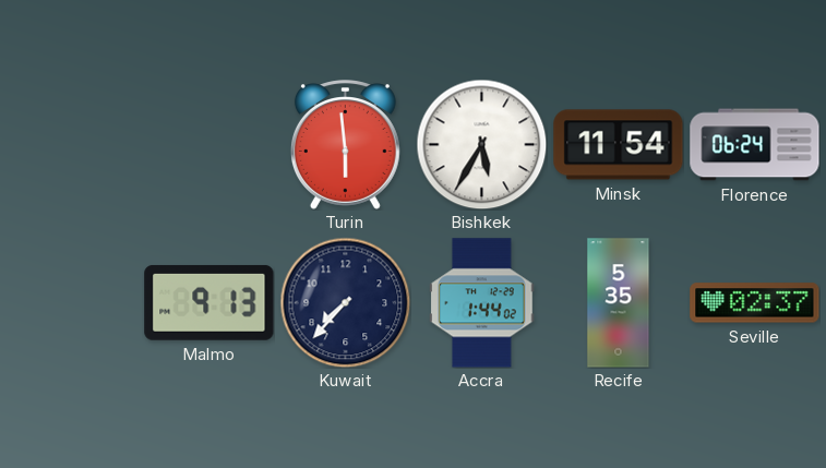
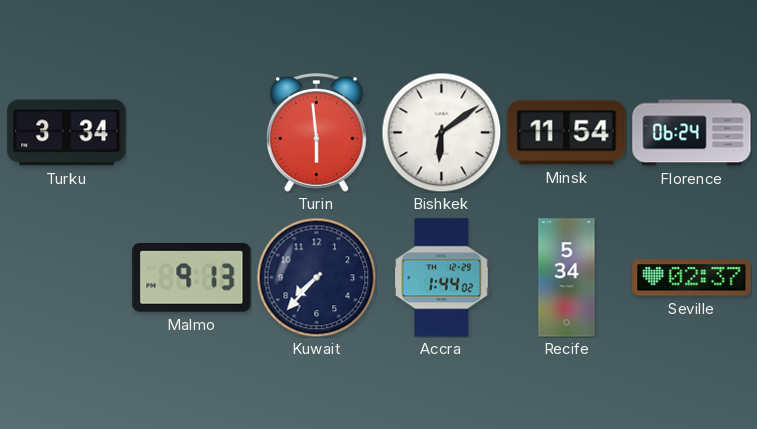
Turku: none -> 3:34 (67, 133)
Bishkek: 5:35 -> 6:09 (441, 132)
Recife: 5:35 -> 5:34 (567, 278)
